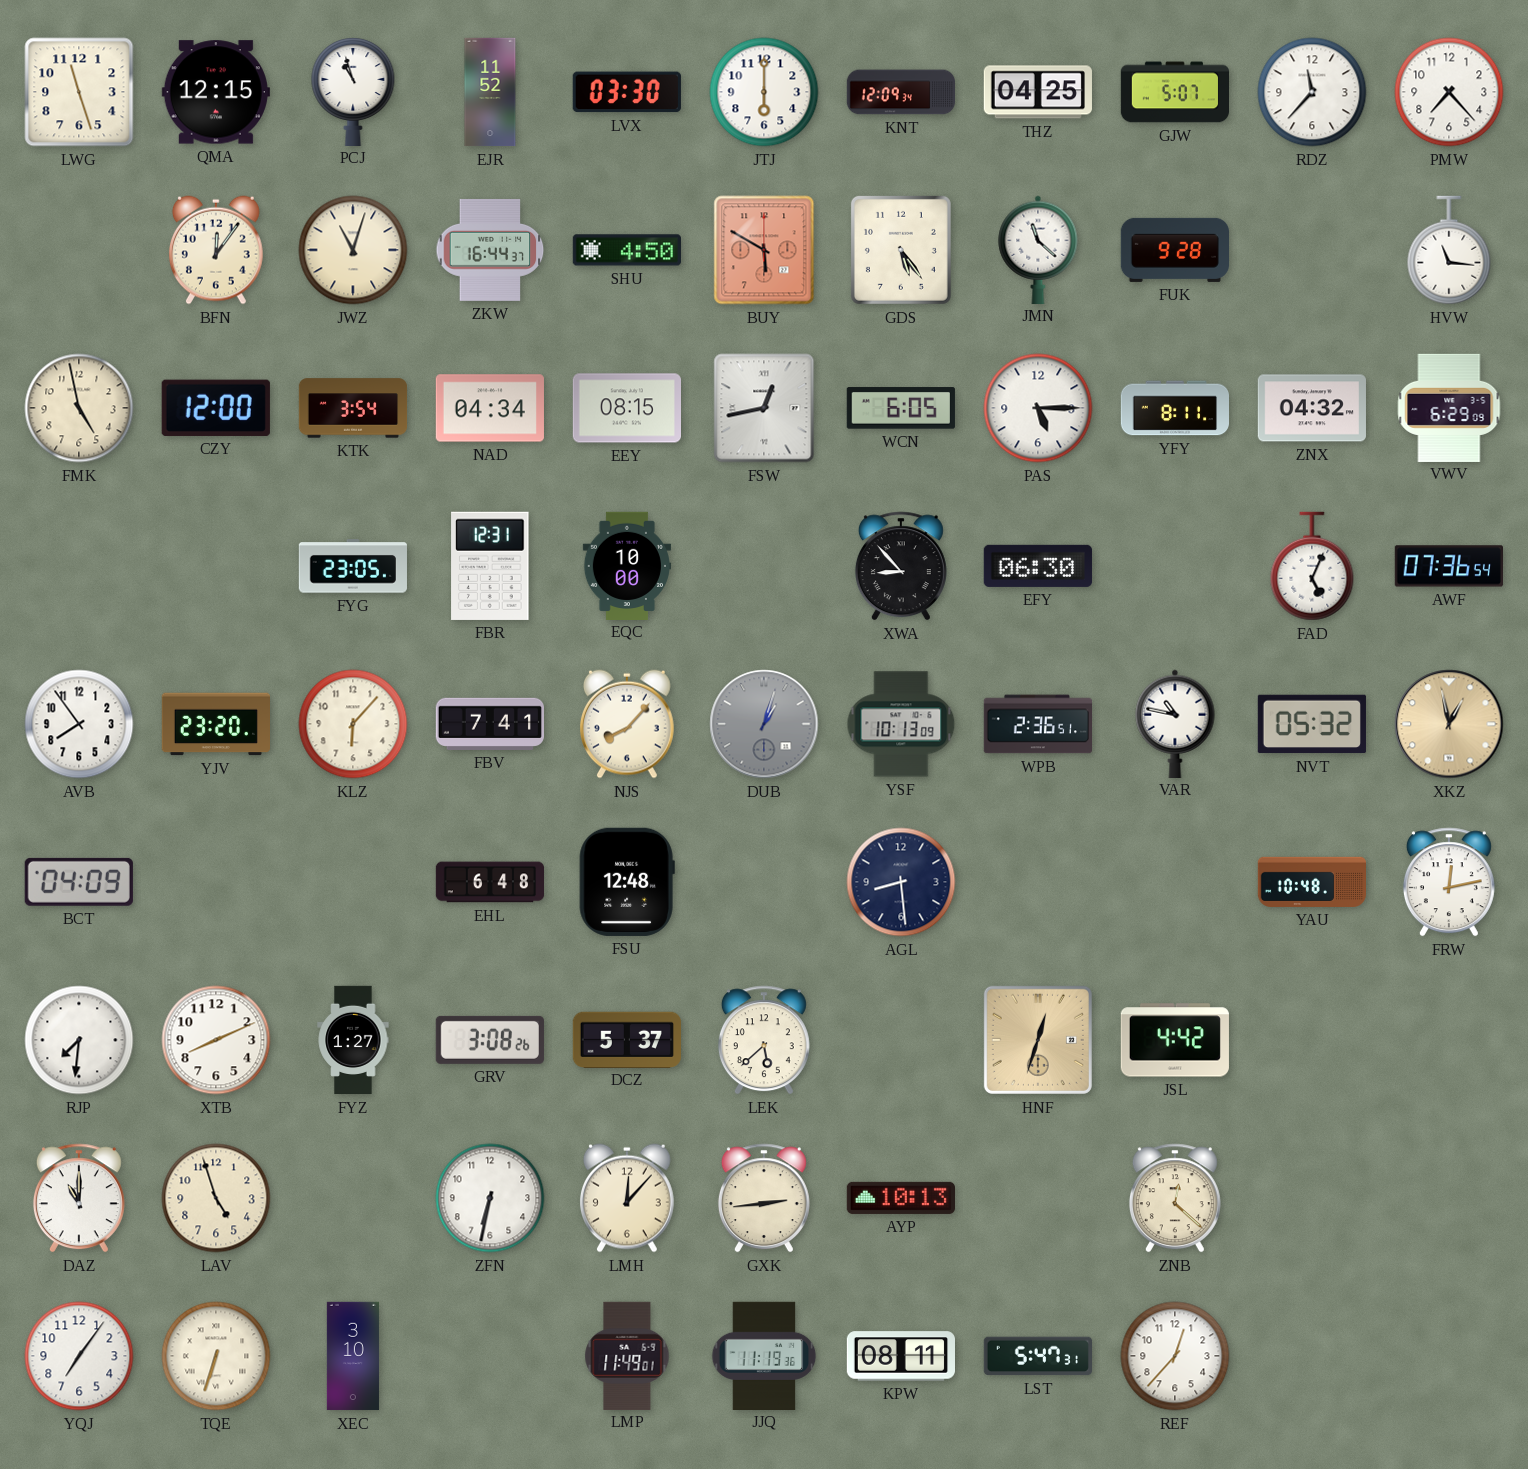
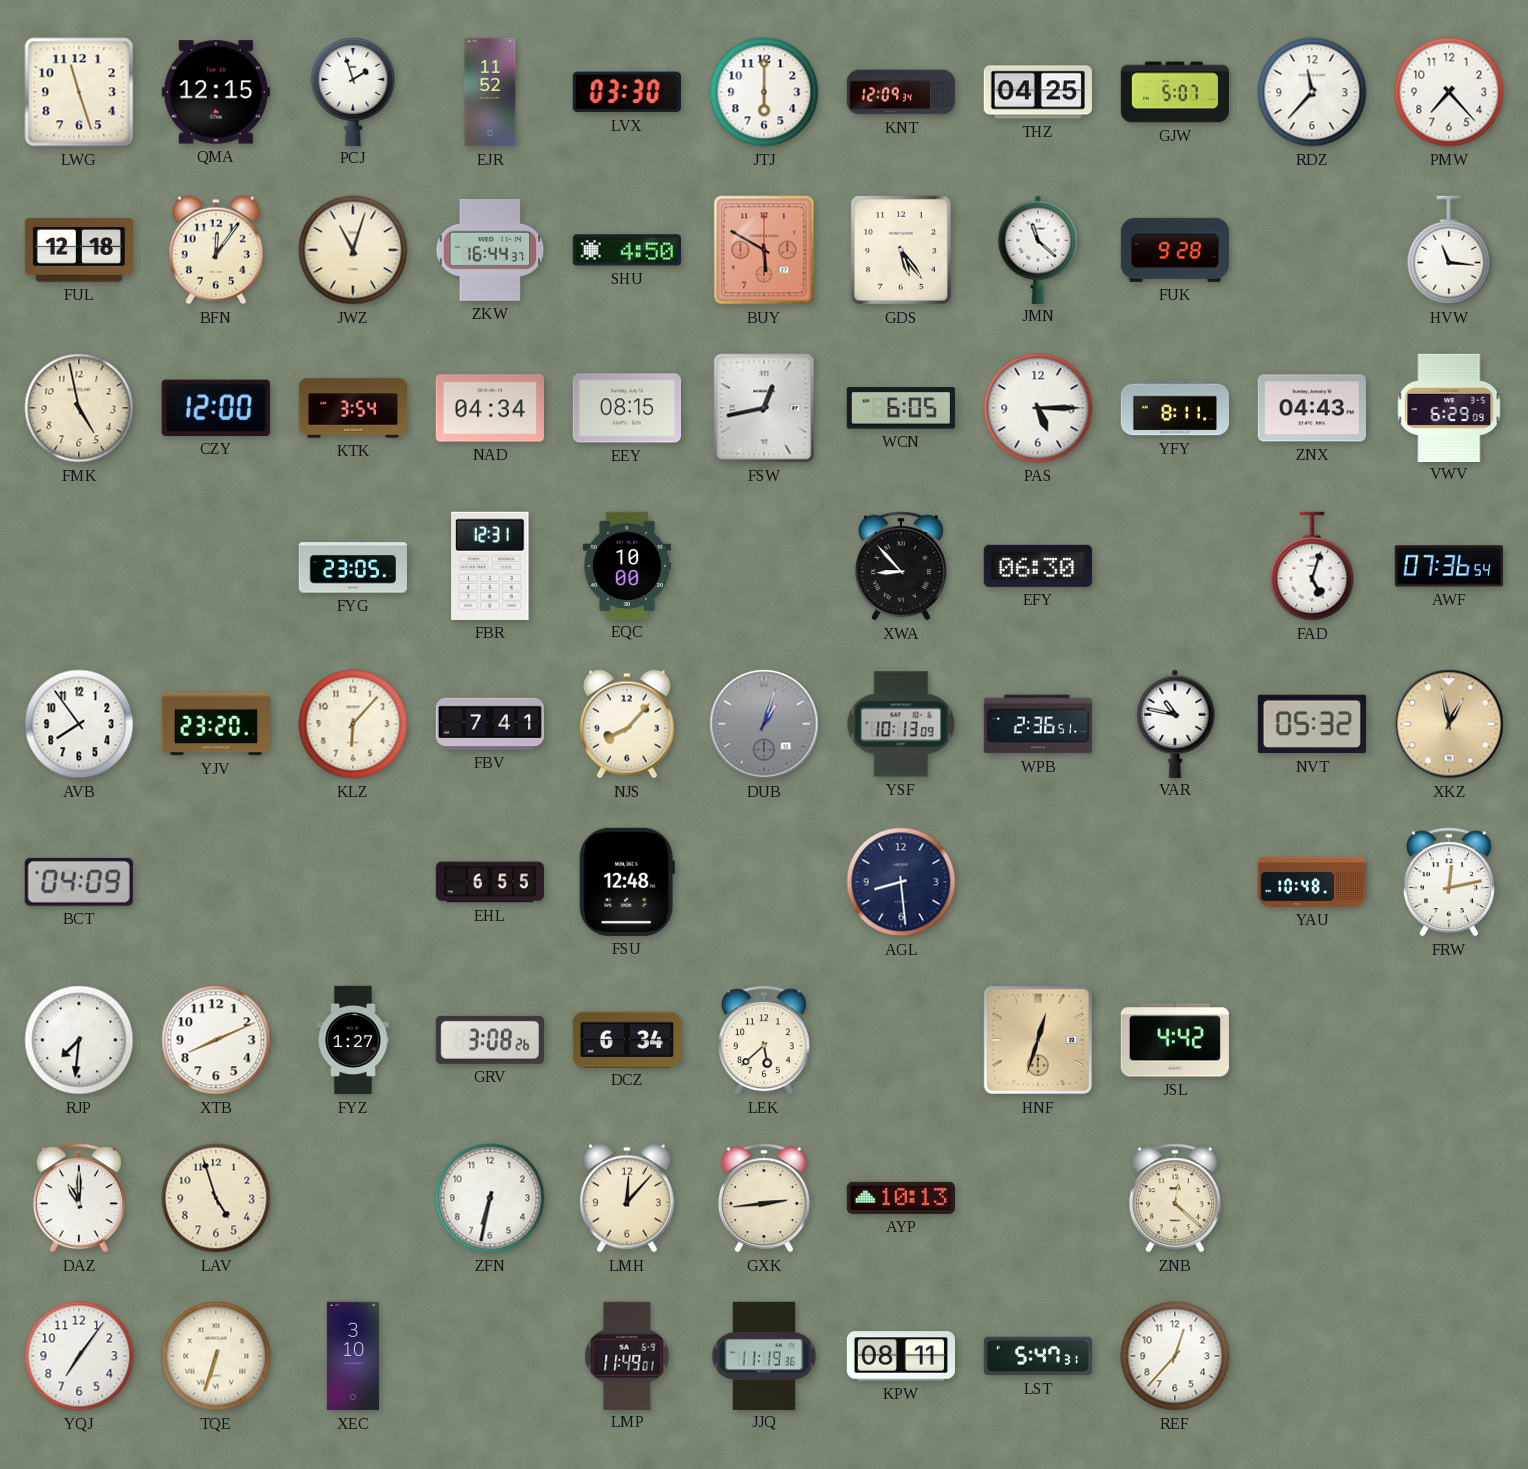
PCJ: 10:57 -> 1:57 (353, 91)
FUL: none -> 12:18 (78, 251)
ZNX: 04:32 -> 04:43 (1312, 408)
FAD: 5:04 -> 5:03 (1312, 566)
EHL: 6:48 -> 6:55 (490, 882)
DCZ: 5:37 -> 6:34 (627, 1039)
